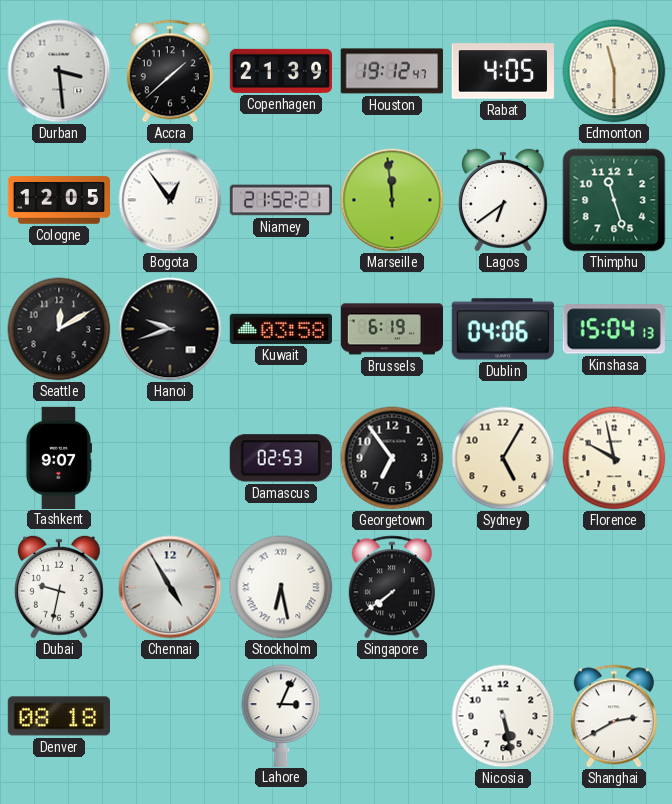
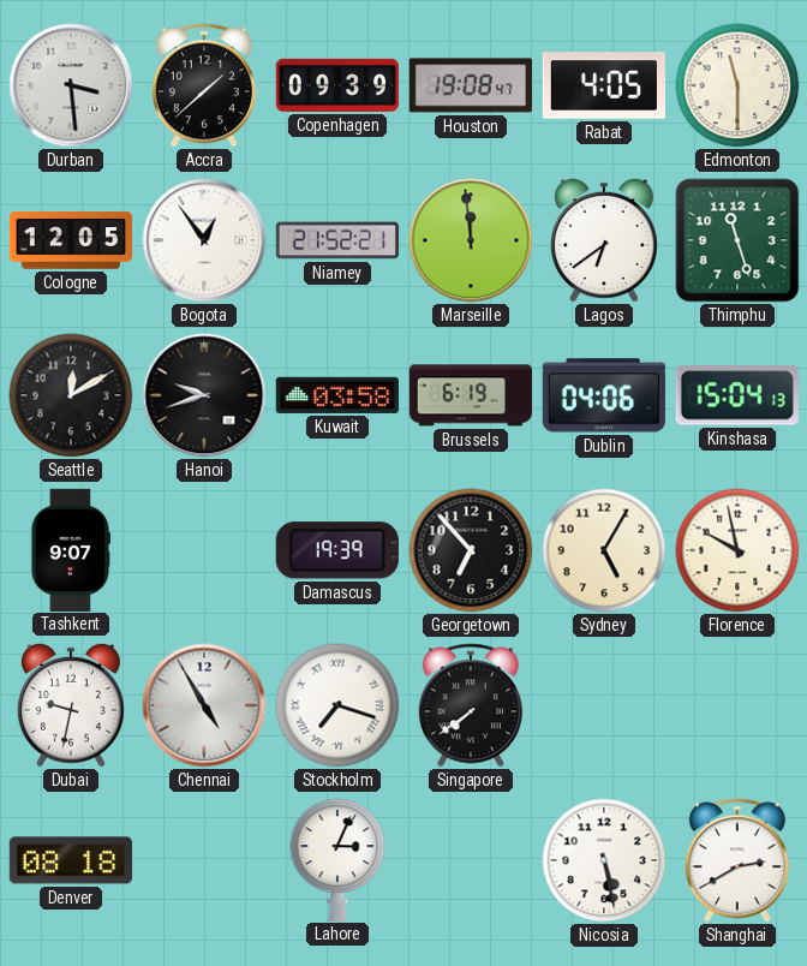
Copenhagen: 21:39 -> 09:39 (336, 85)
Houston: 19:12 -> 19:08 (471, 85)
Damascus: 02:53 -> 19:39 (337, 550)
Georgetown: 6:54 -> 6:53 (471, 550)
Stockholm: 6:28 -> 7:18 (337, 705)
